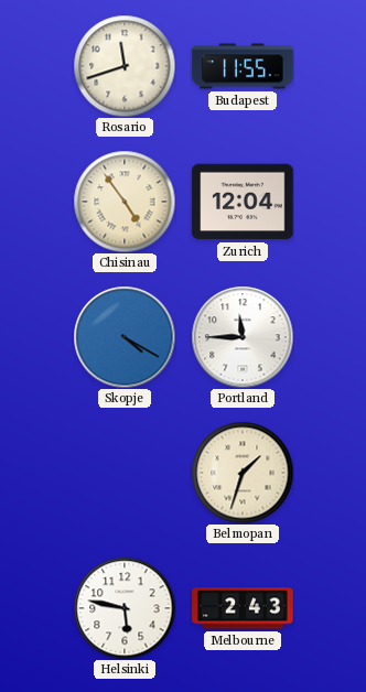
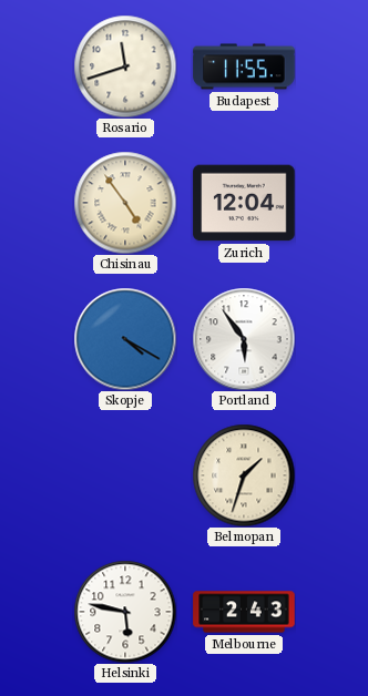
Portland: 11:45 -> 5:54 (244, 339)
